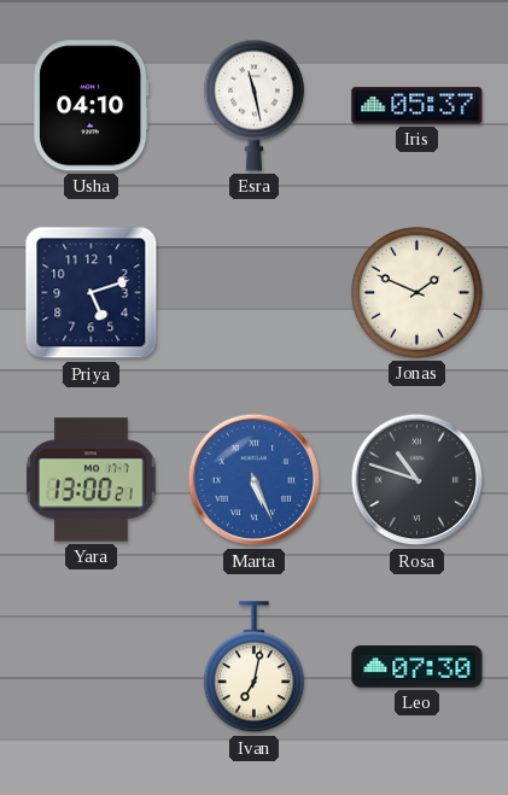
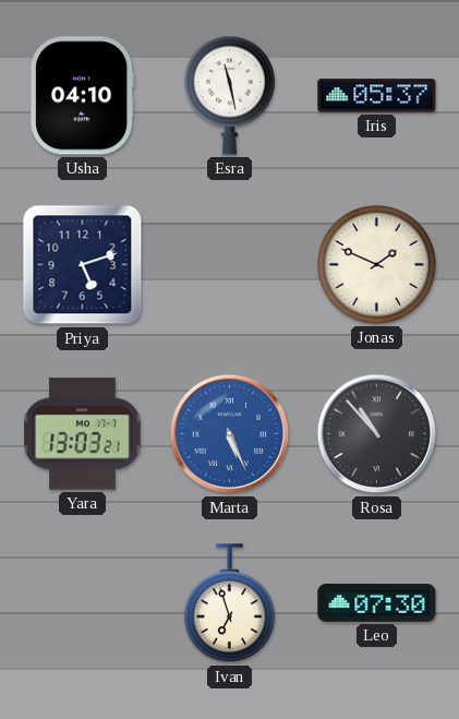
Yara: 13:00 -> 13:03 (83, 434)
Rosa: 10:48 -> 10:53 (377, 434)
Ivan: 7:02 -> 6:57 (229, 603)
